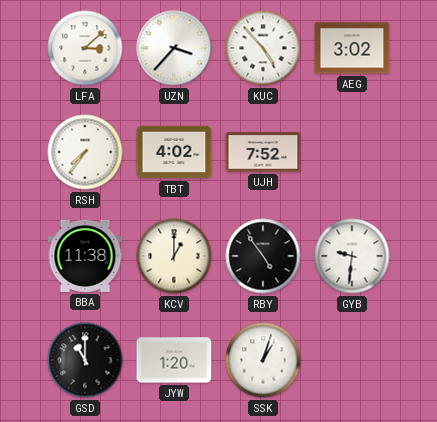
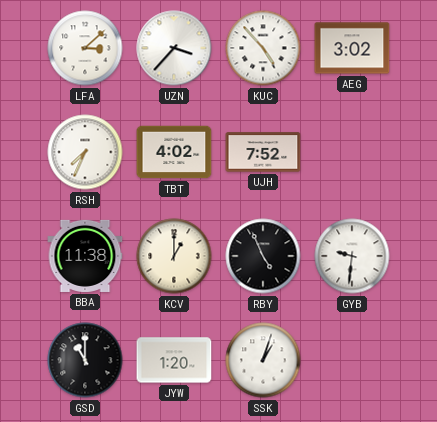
RSH: 7:36 -> 7:34 (85, 152)
RBY: 4:54 -> 4:56 (263, 256)
